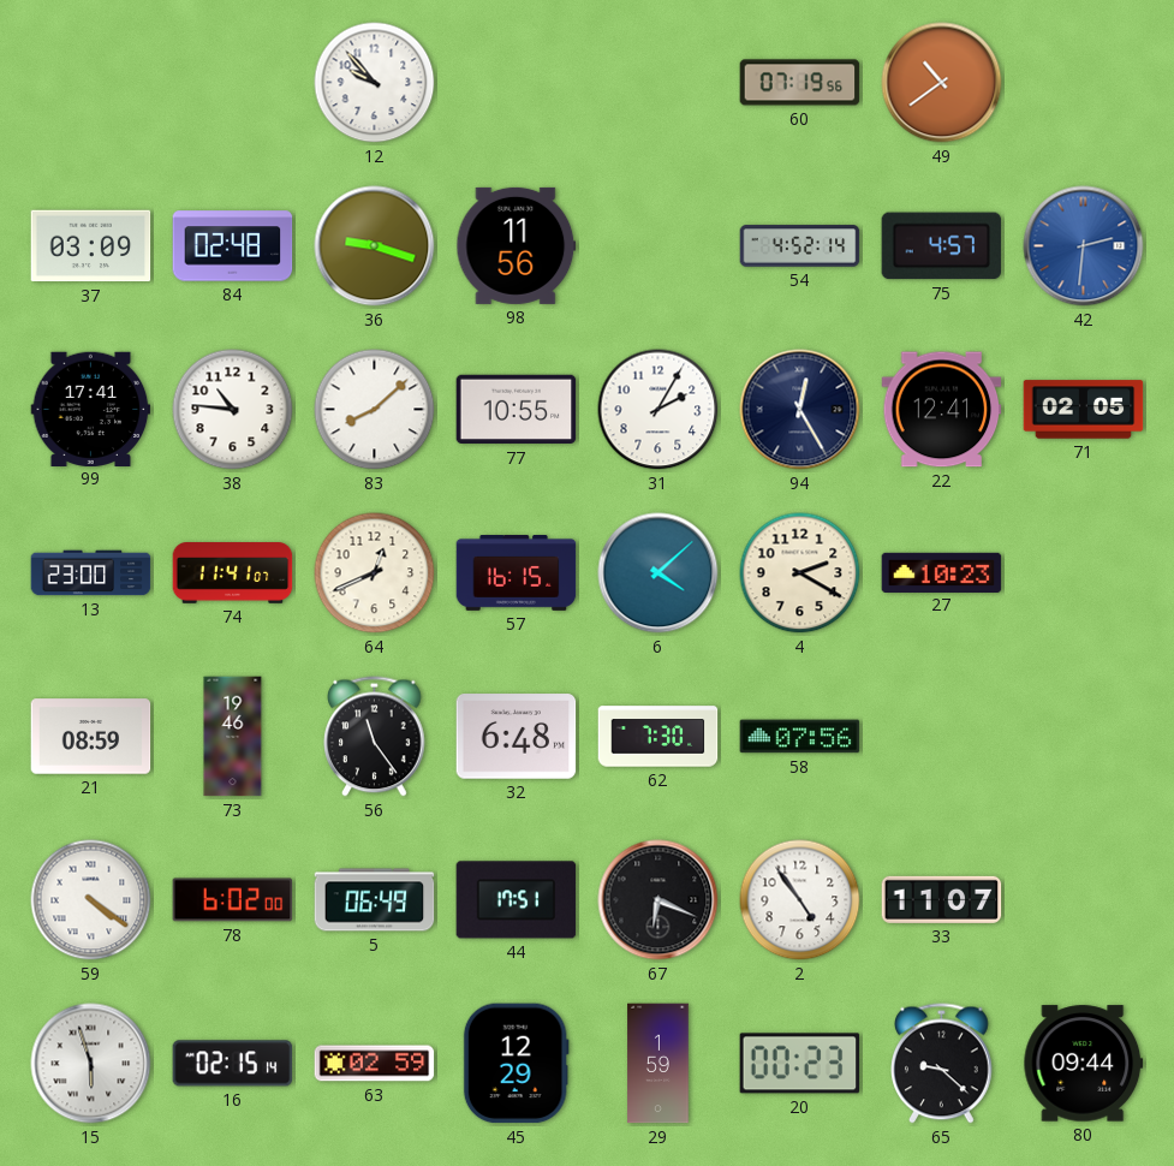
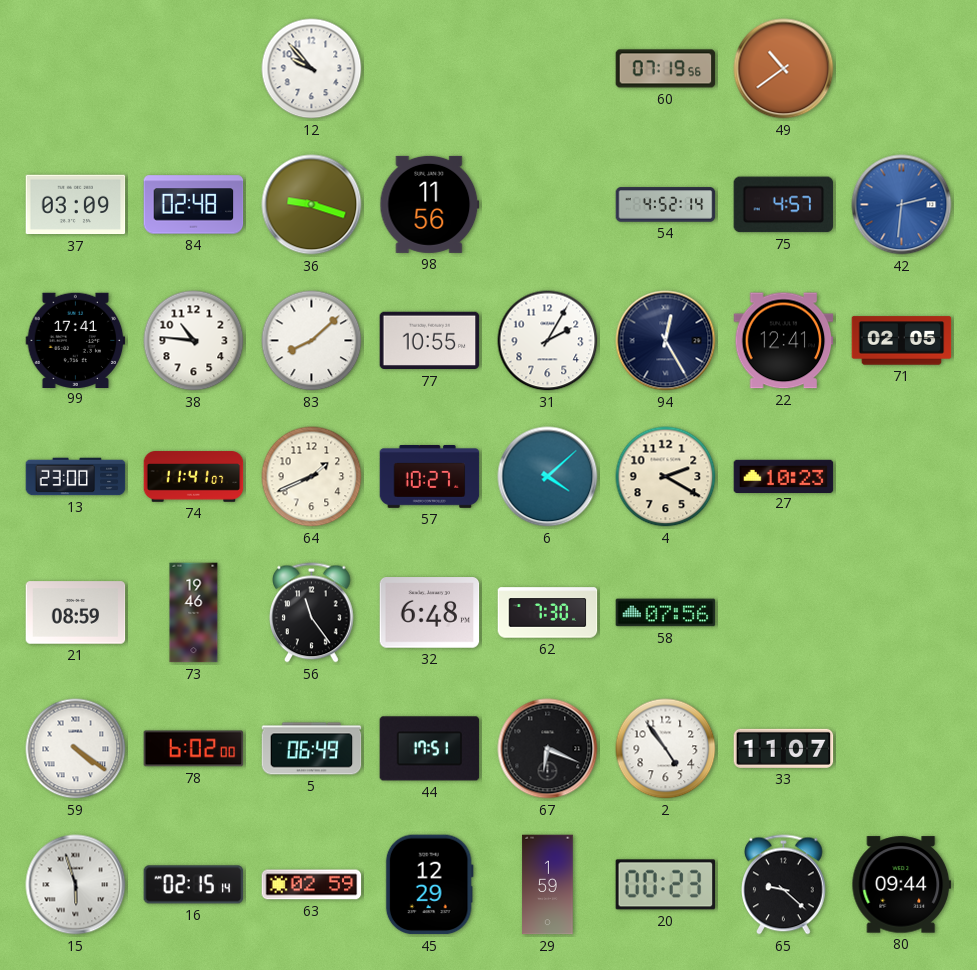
64: 12:41 -> 1:41 (312, 477)
57: 16:15 -> 10:27 (430, 477)
